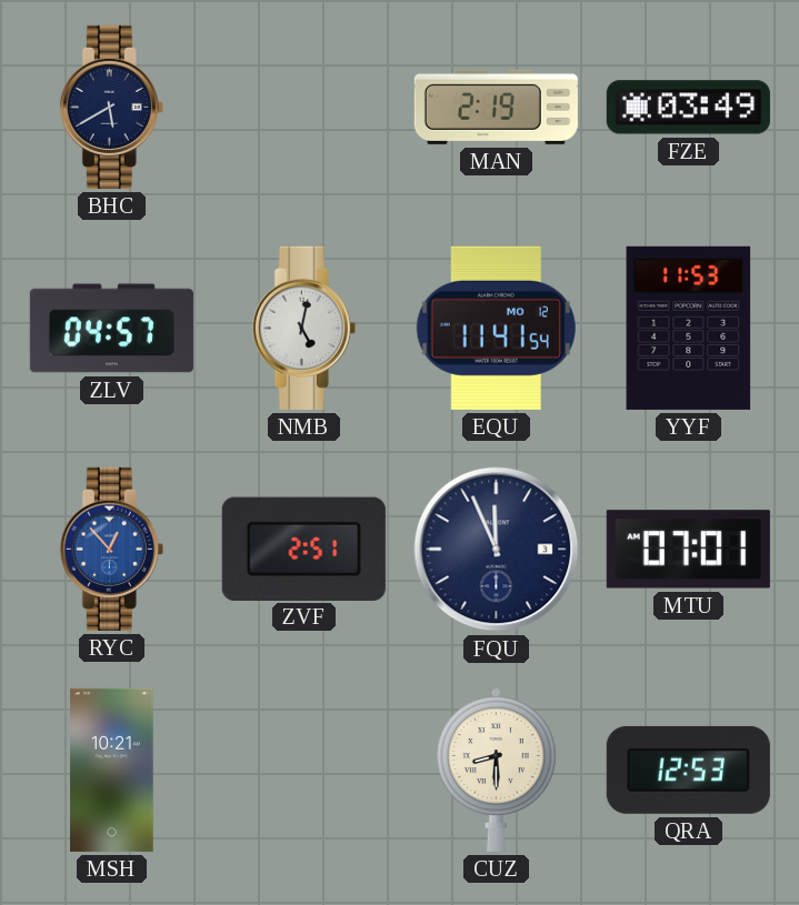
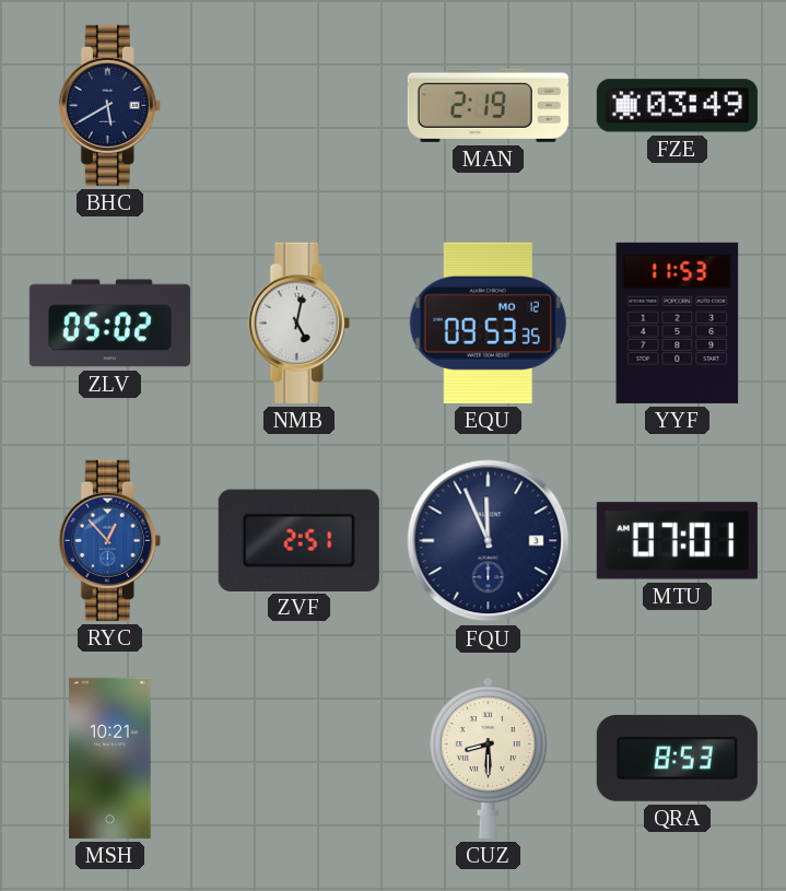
ZLV: 04:57 -> 05:02 (109, 324)
EQU: 11:41 -> 09:53 (488, 323)
QRA: 12:53 -> 8:53 (677, 758)
